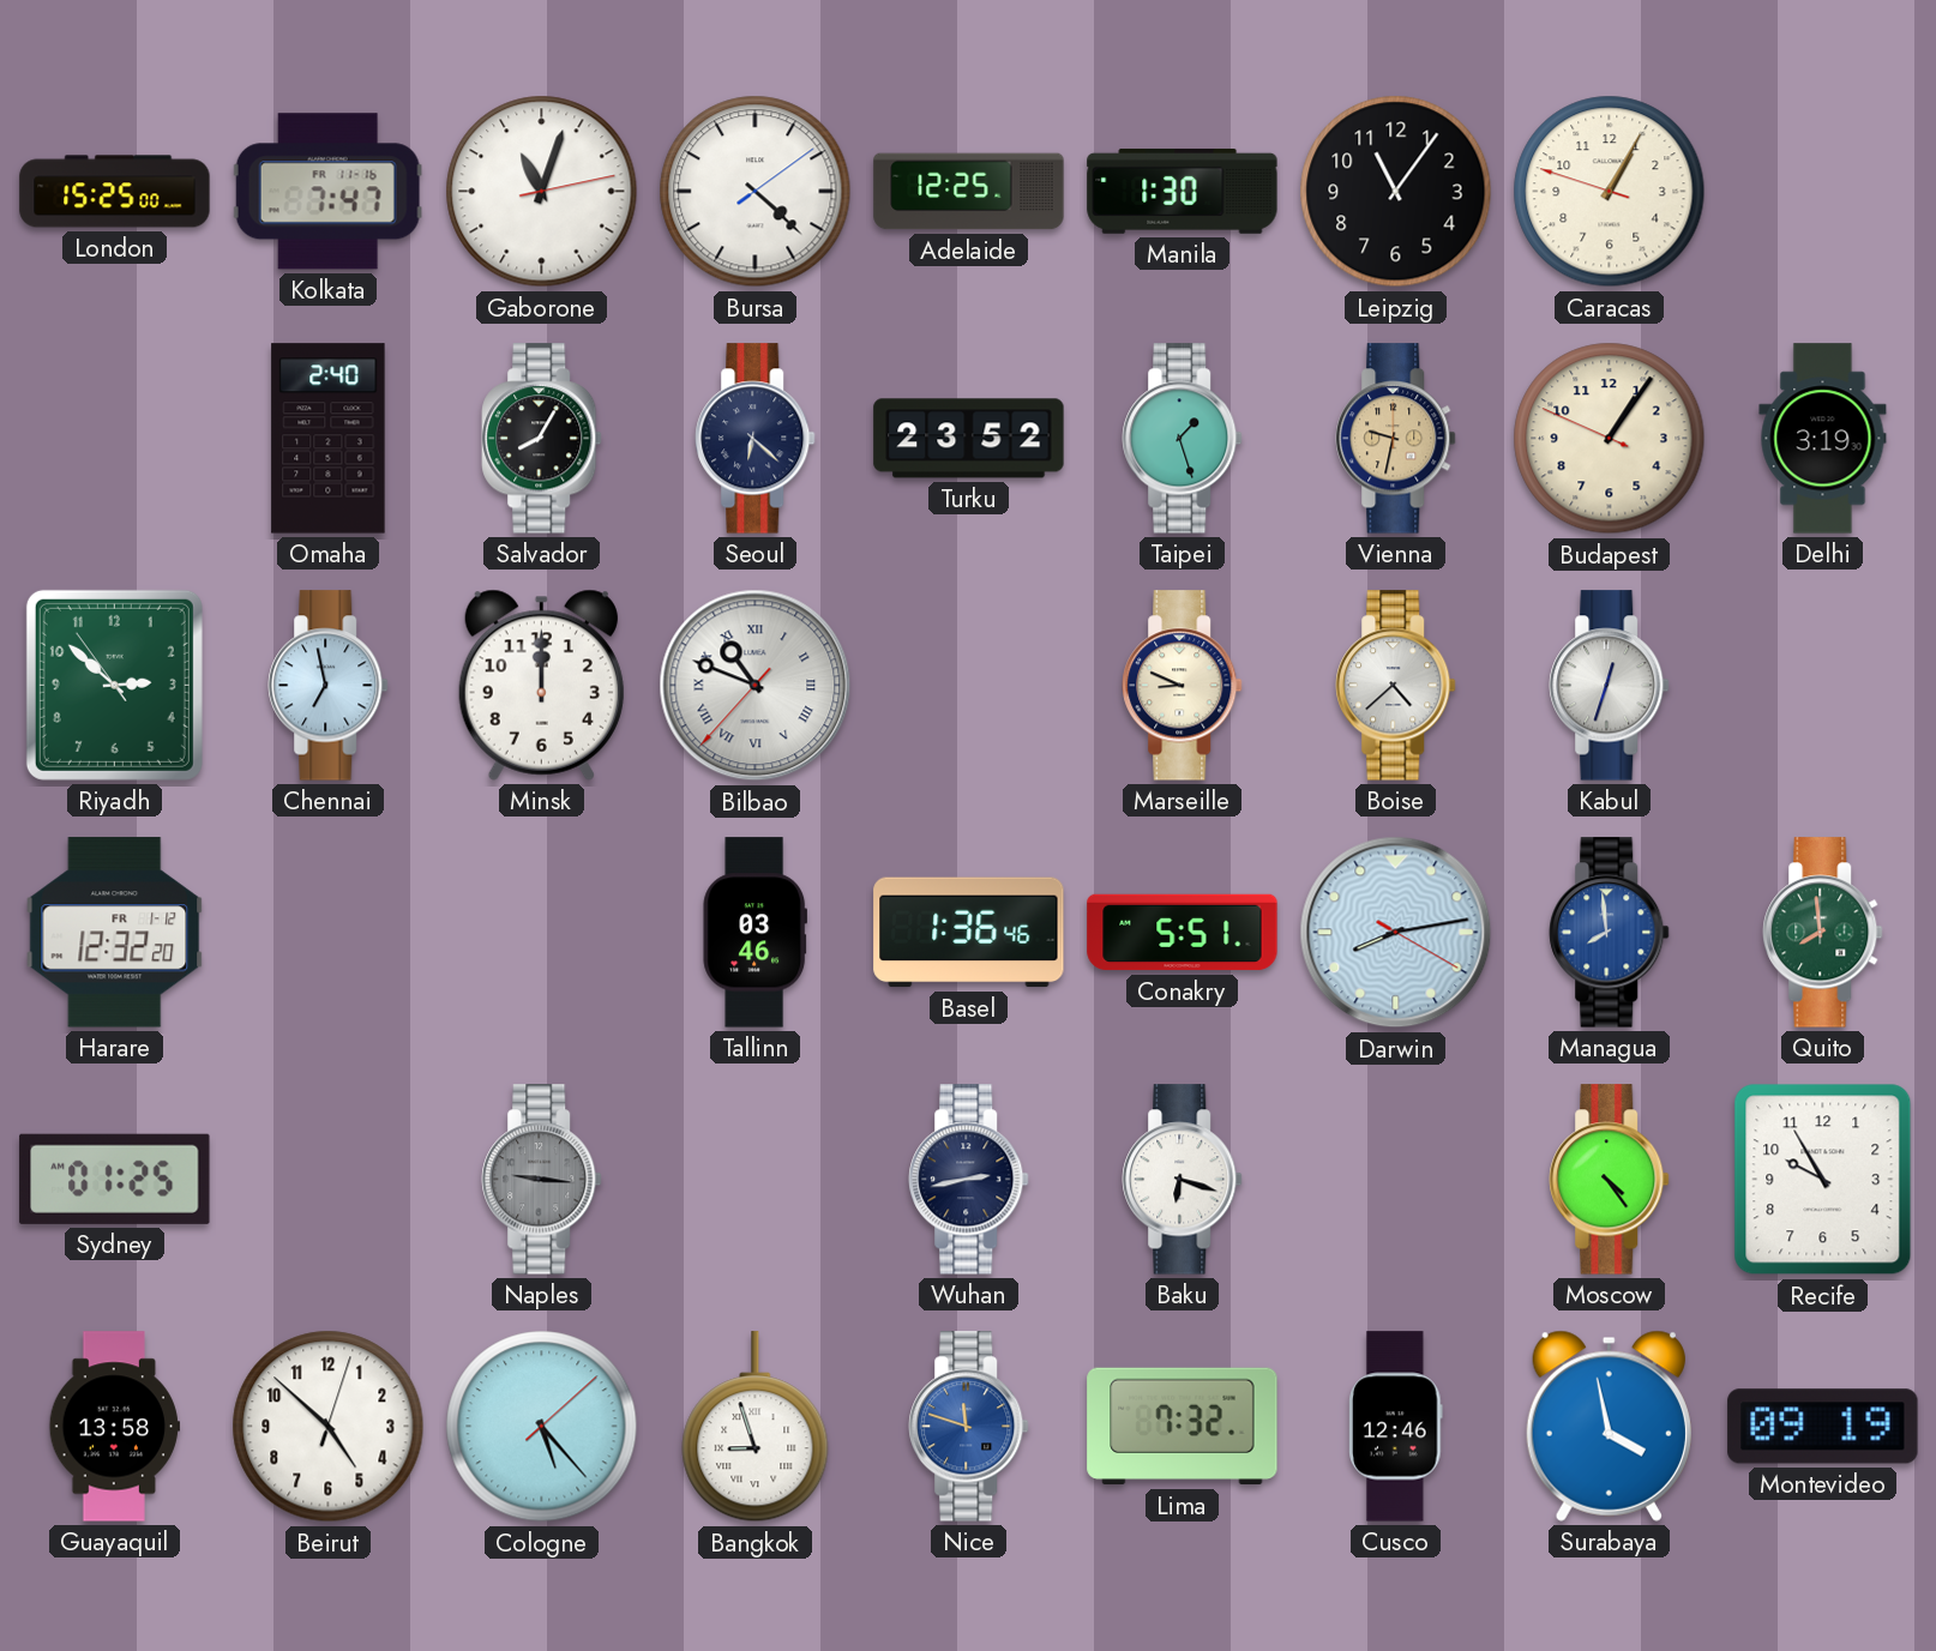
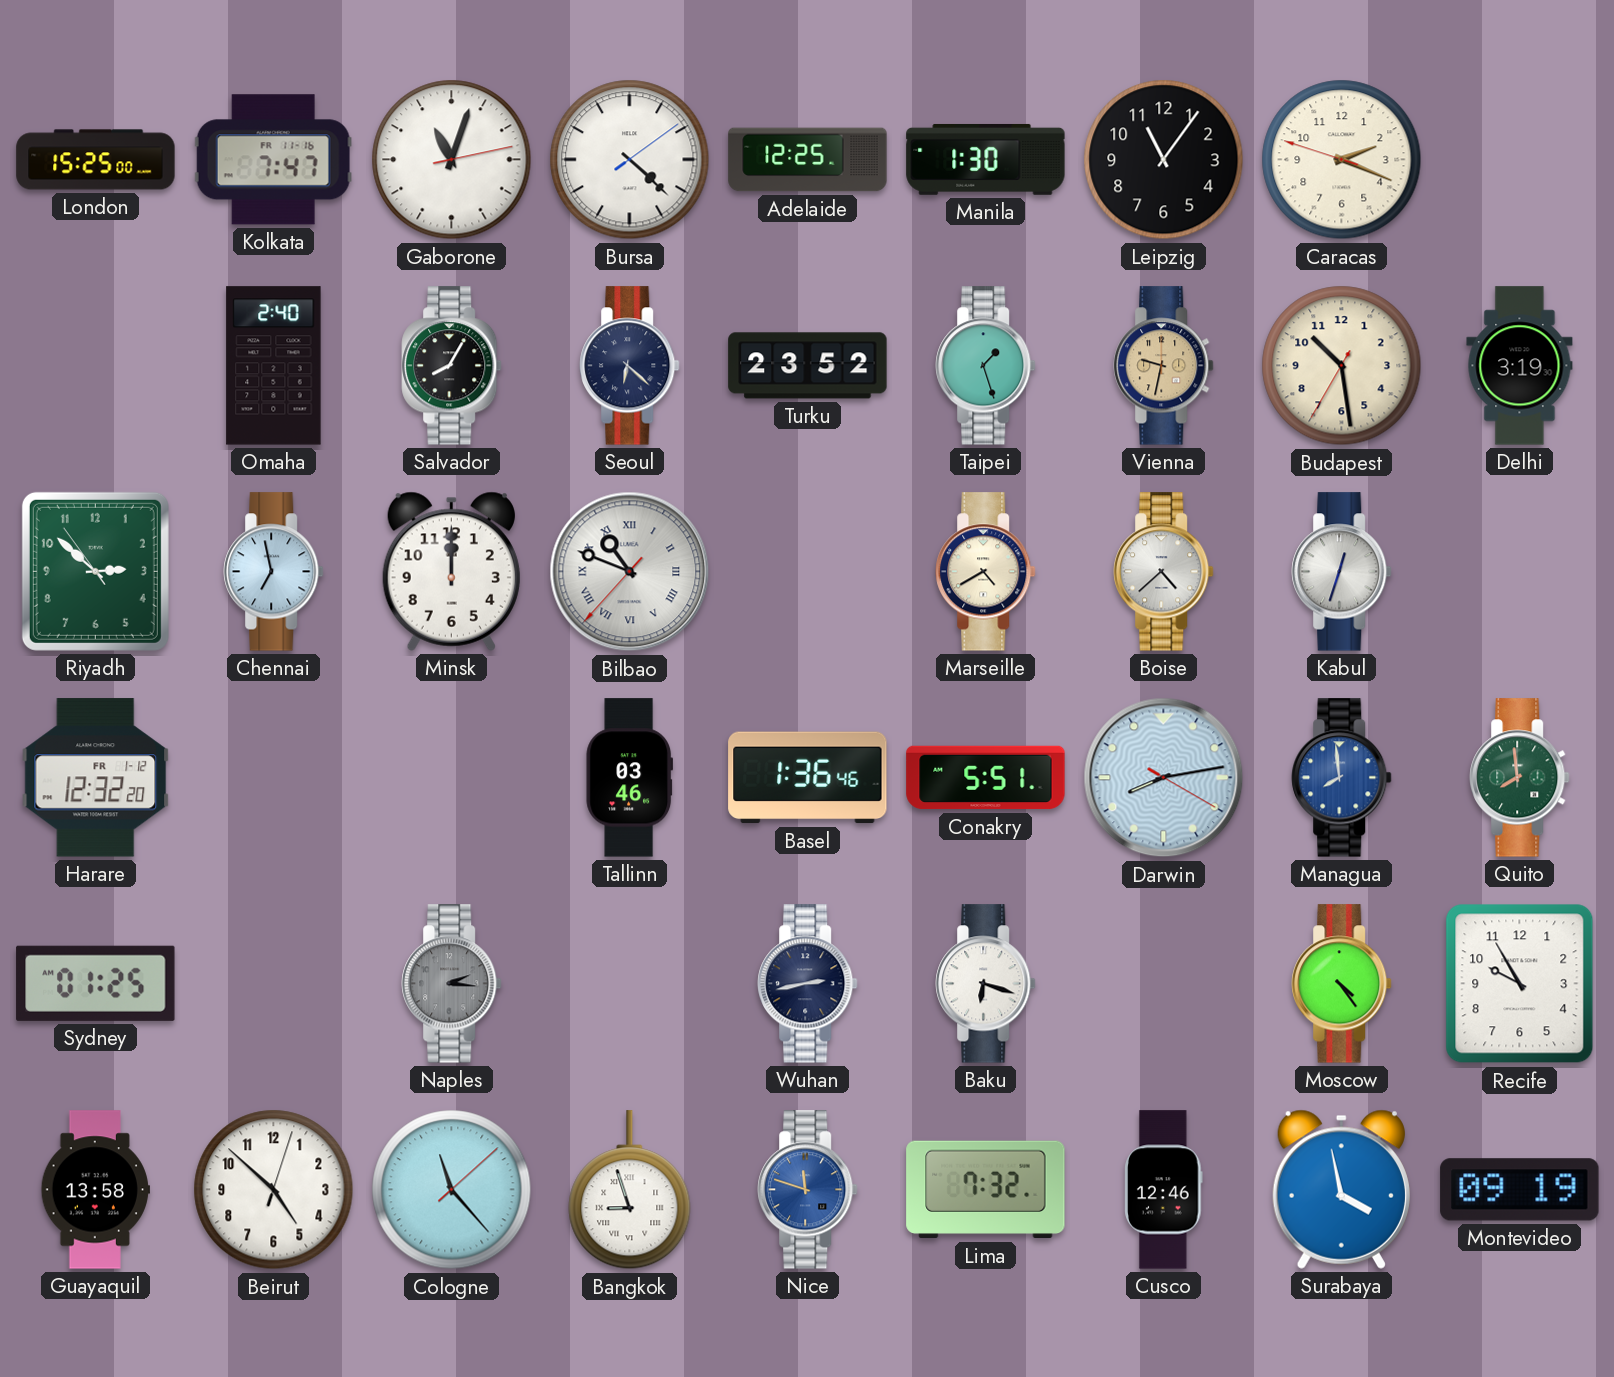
Caracas: 1:04 -> 2:18 (1342, 160)
Budapest: 1:05 -> 10:28 (1342, 366)
Marseille: 8:49 -> 4:40 (986, 572)
Naples: 9:16 -> 2:16 (452, 984)
Cologne: 5:23 -> 11:23 (452, 1190)
